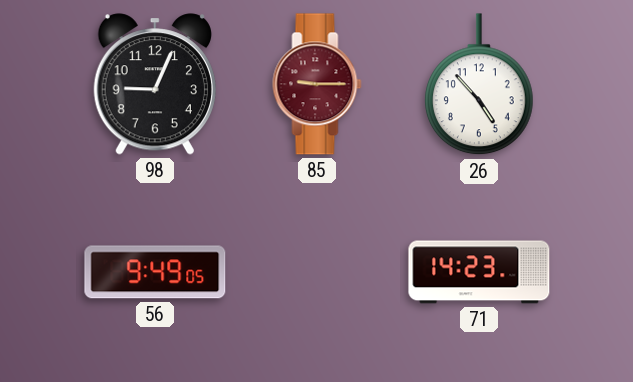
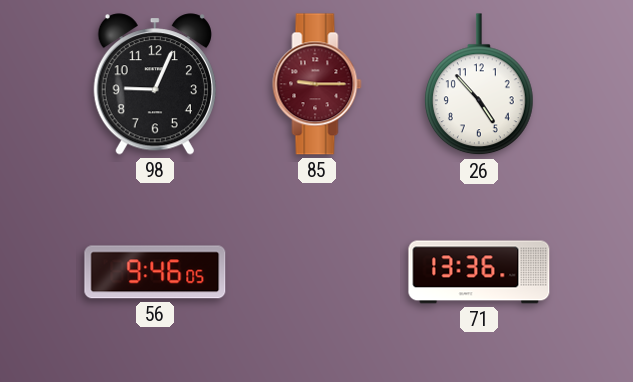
56: 9:49 -> 9:46 (155, 272)
71: 14:23 -> 13:36 (479, 272)
